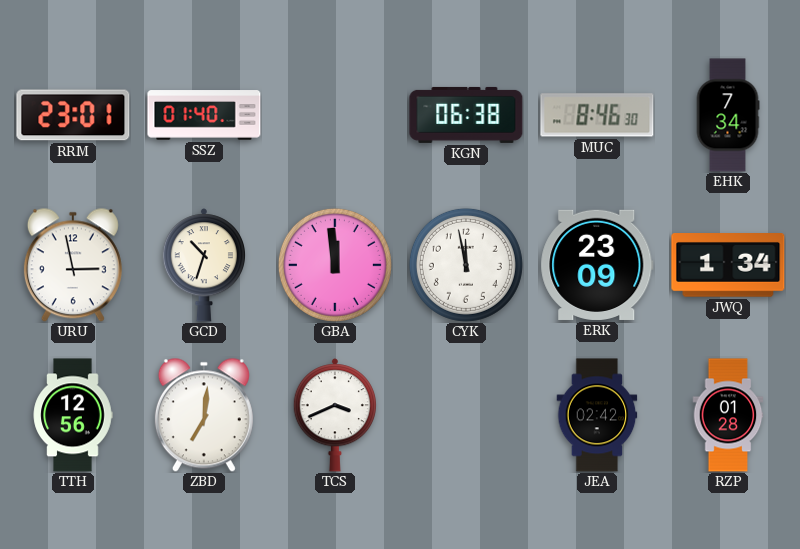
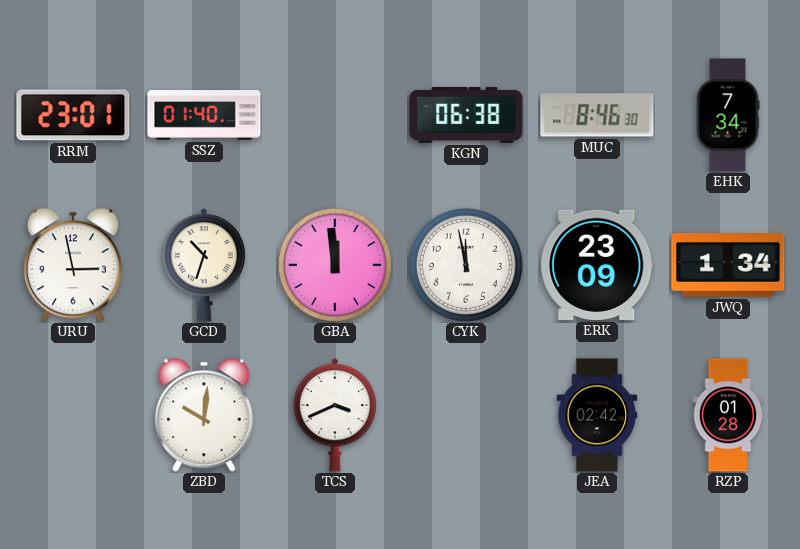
TTH: 12:56 -> none (73, 415)
ZBD: 7:01 -> 10:01 (204, 415)
